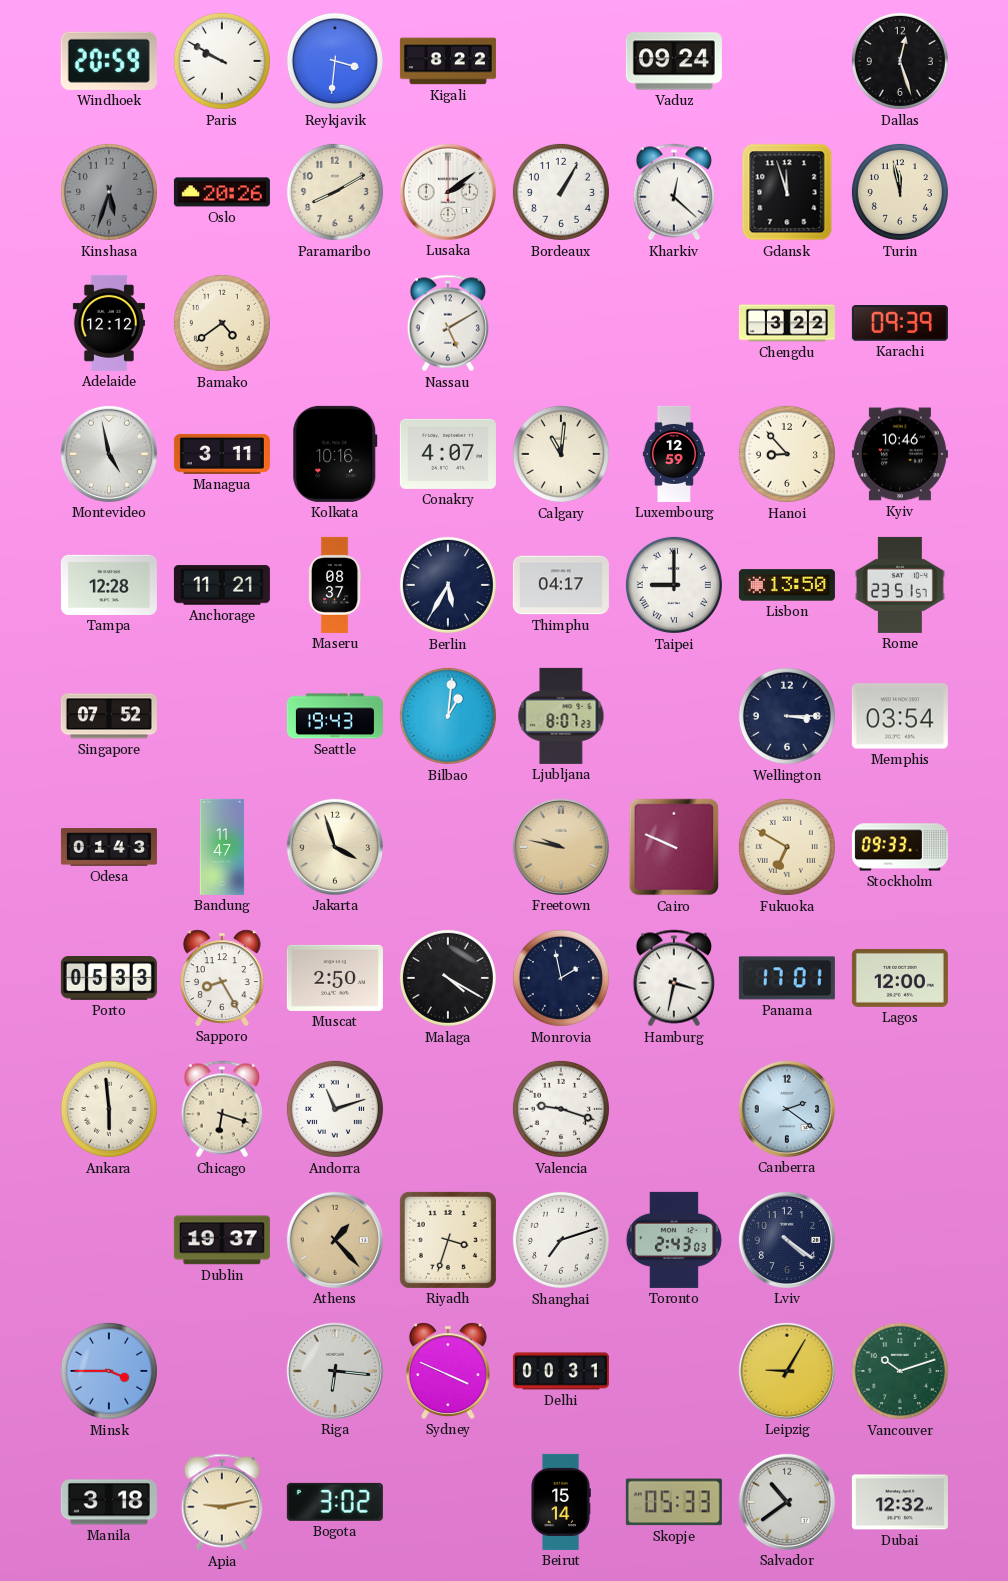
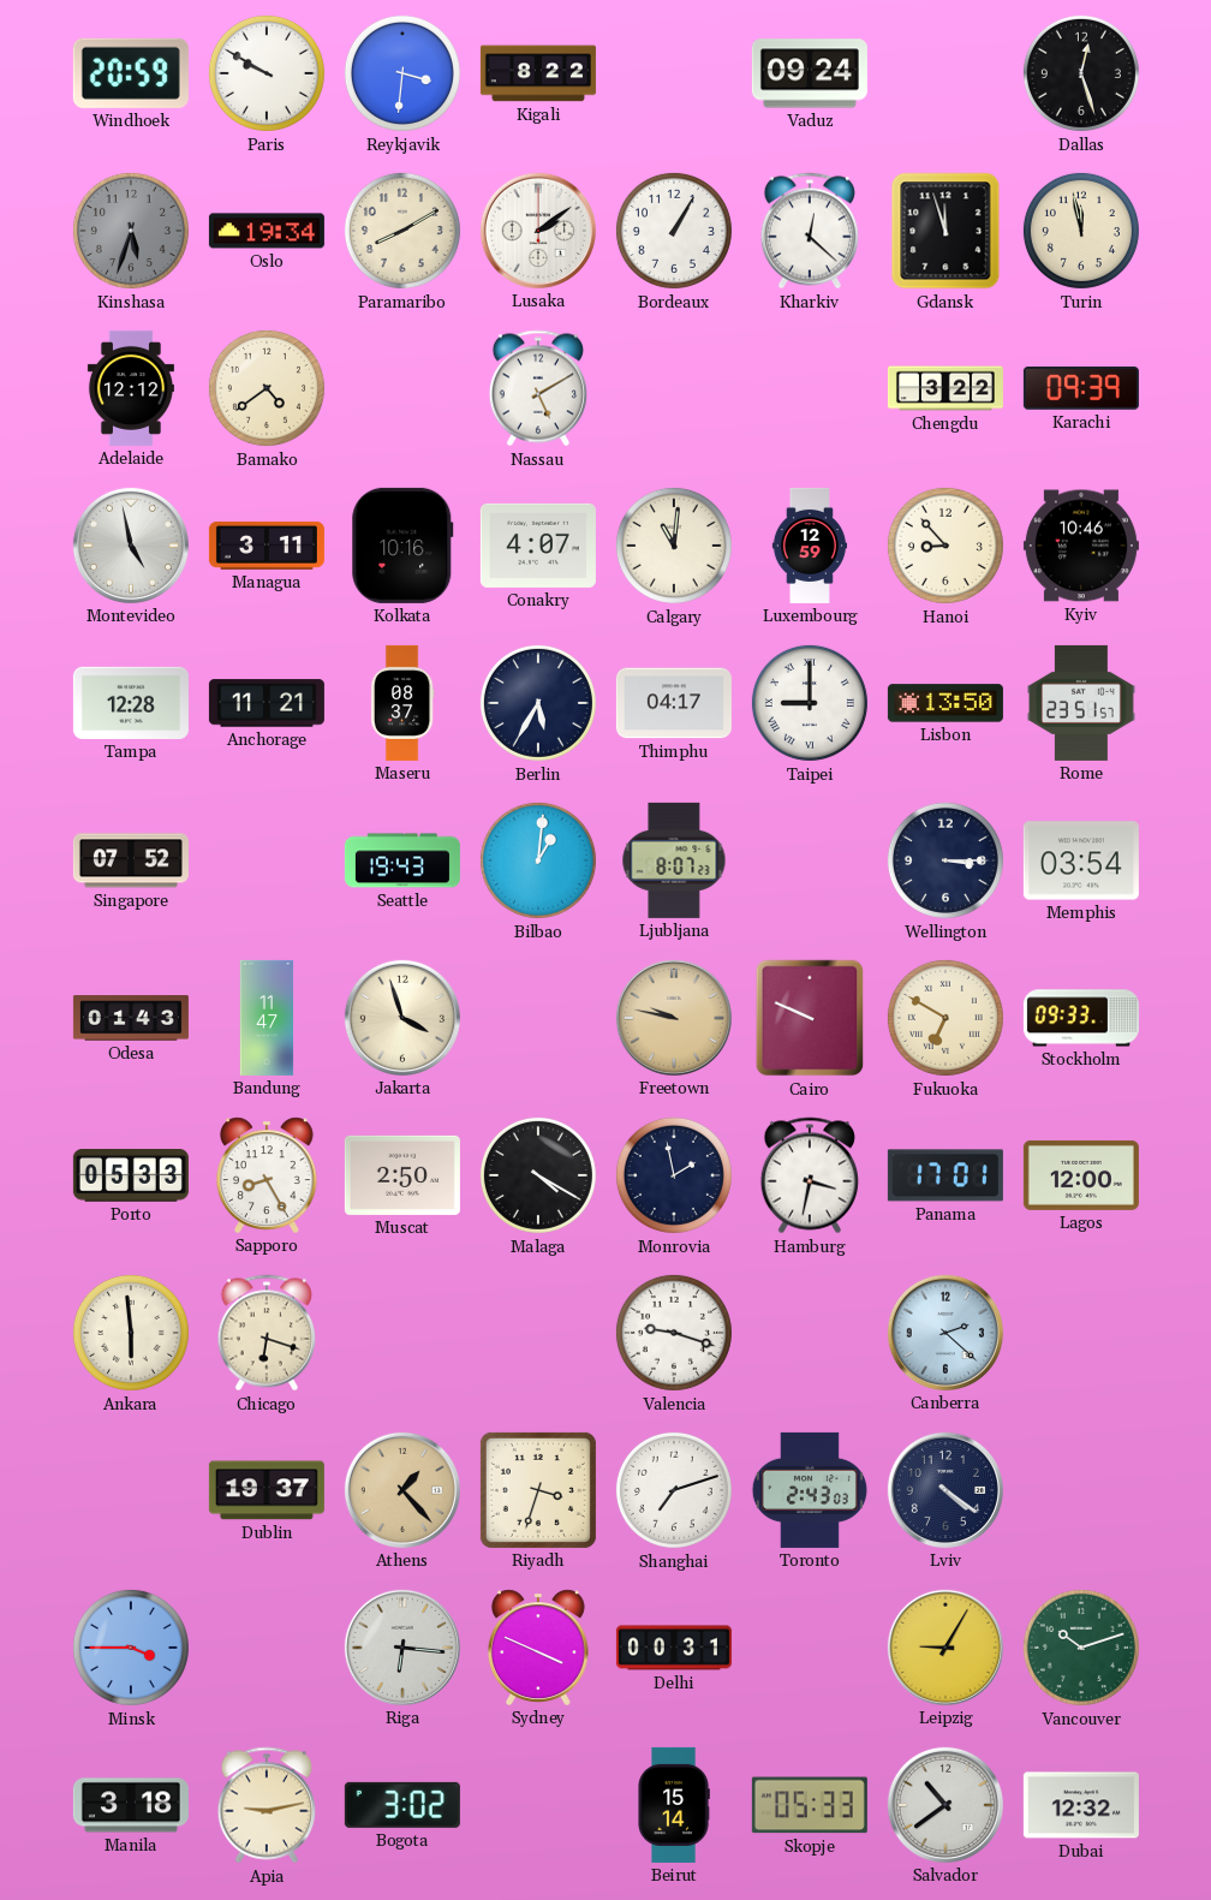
Oslo: 20:26 -> 19:34 (267, 231)
Andorra: 11:12 -> none (335, 1109)
Canberra: 2:21 -> 2:22 (945, 1333)
